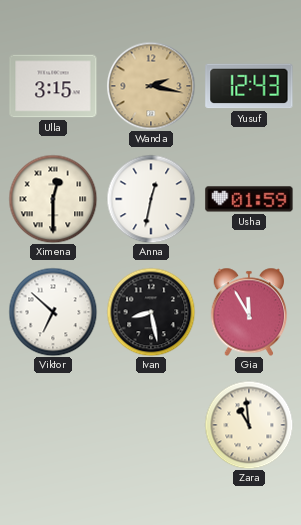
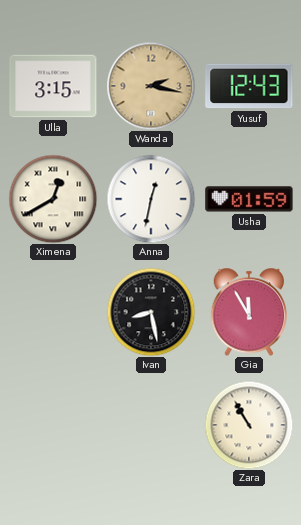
Ximena: 12:30 -> 12:40 (53, 199)
Viktor: 6:52 -> none (53, 312)
Zara: 10:59 -> 10:55 (249, 425)
